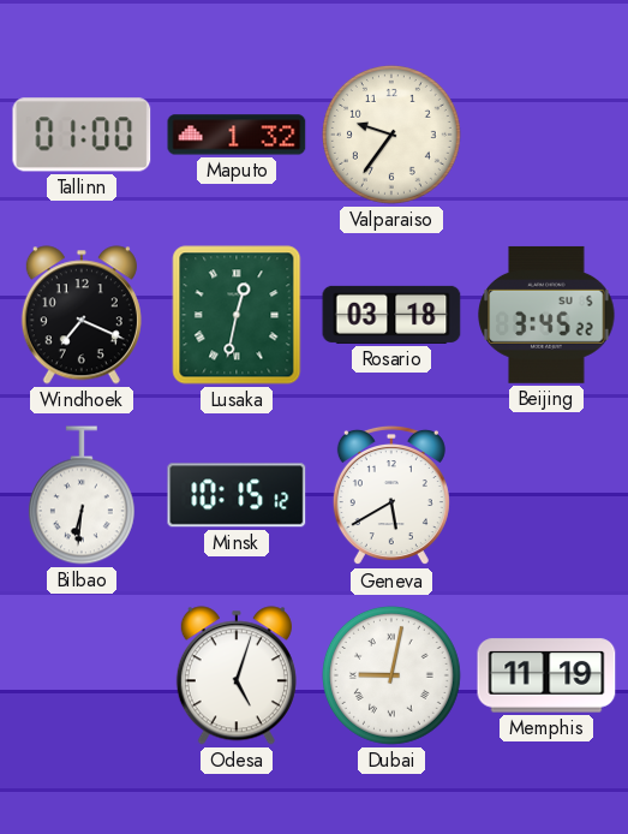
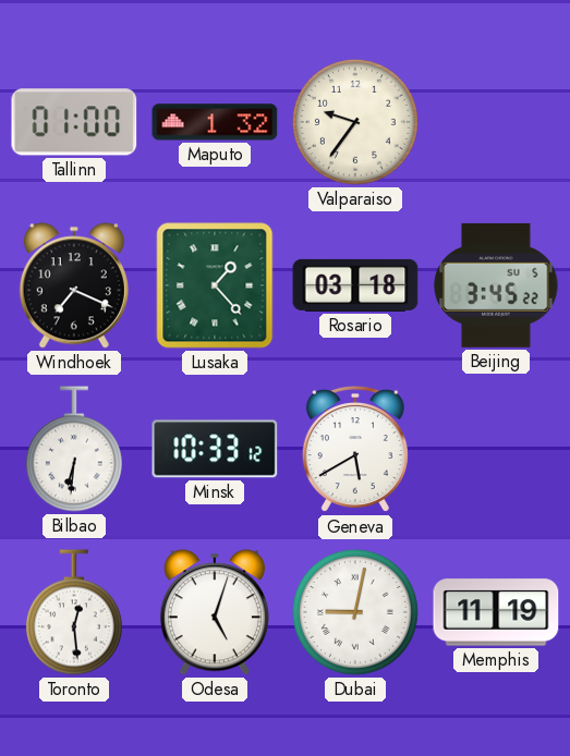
Lusaka: 12:32 -> 1:23 (215, 285)
Minsk: 10:15 -> 10:33 (215, 449)
Toronto: none -> 12:29 (74, 612)
